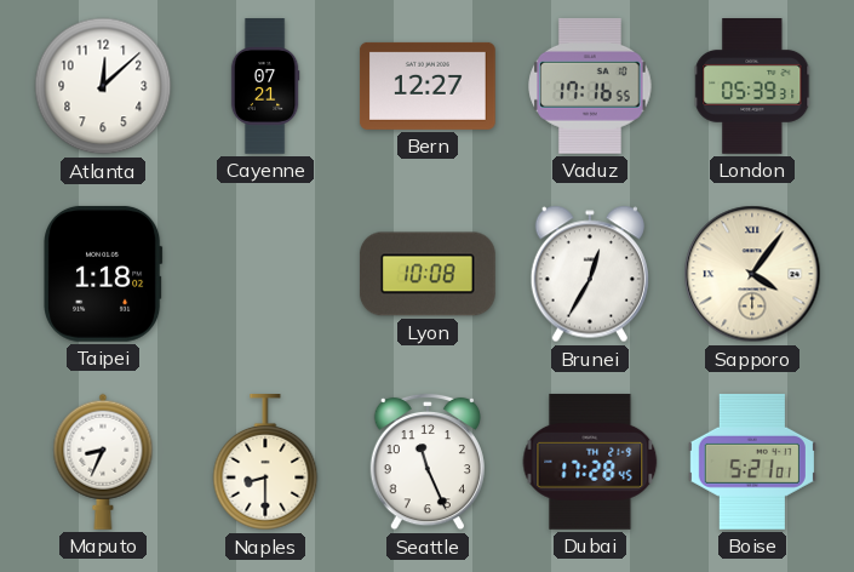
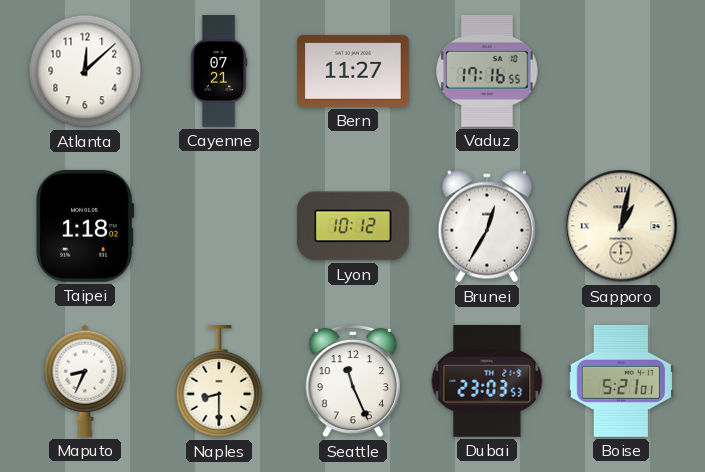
Bern: 12:27 -> 11:27 (353, 71)
London: 05:39 -> none (752, 87)
Lyon: 10:08 -> 10:12 (353, 226)
Sapporo: 4:06 -> 1:02 (621, 226)
Dubai: 17:28 -> 23:03 (487, 381)
